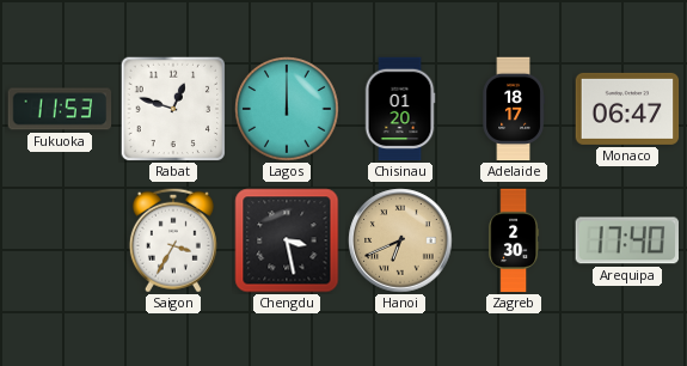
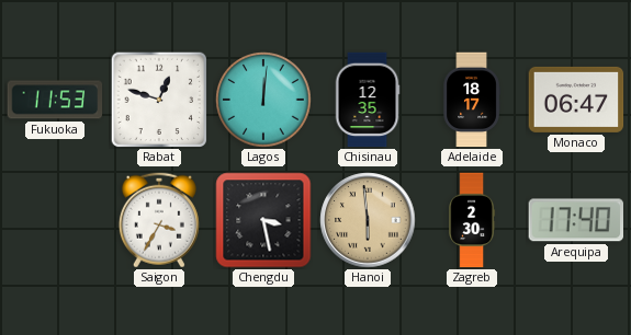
Lagos: 12:00 -> 12:01 (263, 100)
Chisinau: 01:20 -> 12:35 (368, 100)
Hanoi: 6:41 -> 5:59 (368, 220)
